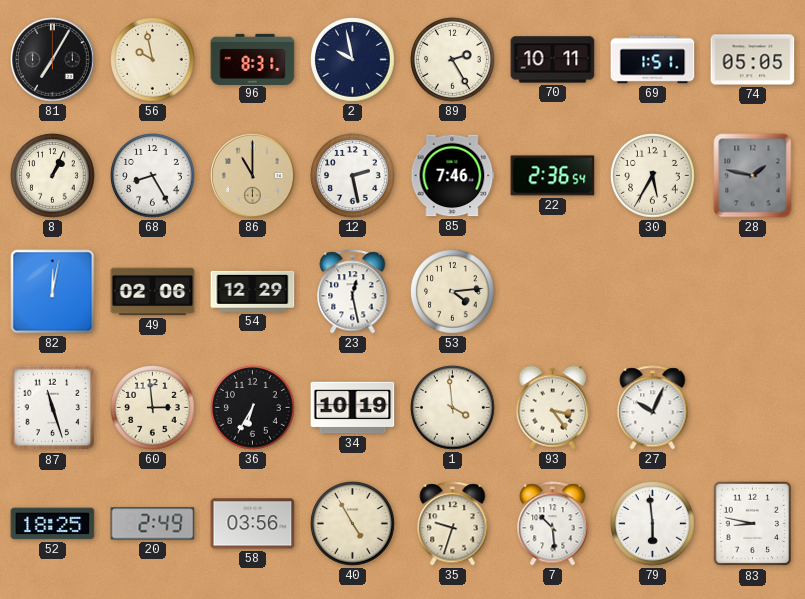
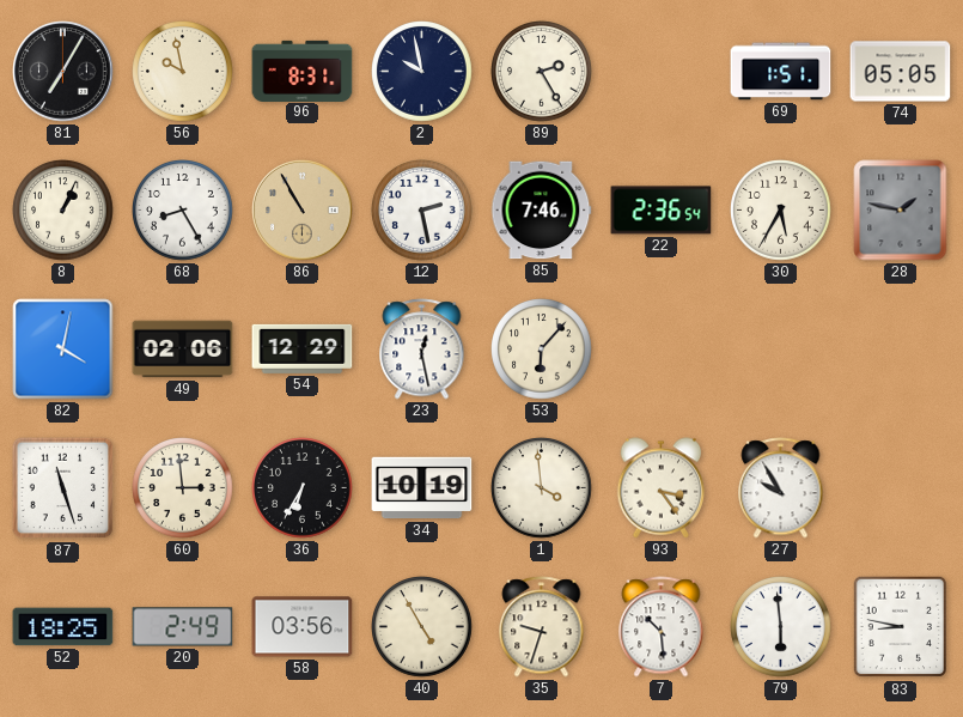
70: 10:11 -> none (553, 60)
86: 11:00 -> 10:55 (303, 211)
82: 12:02 -> 4:02 (63, 350)
53: 4:14 -> 6:07 (542, 350)
27: 10:04 -> 9:55 (781, 488)
